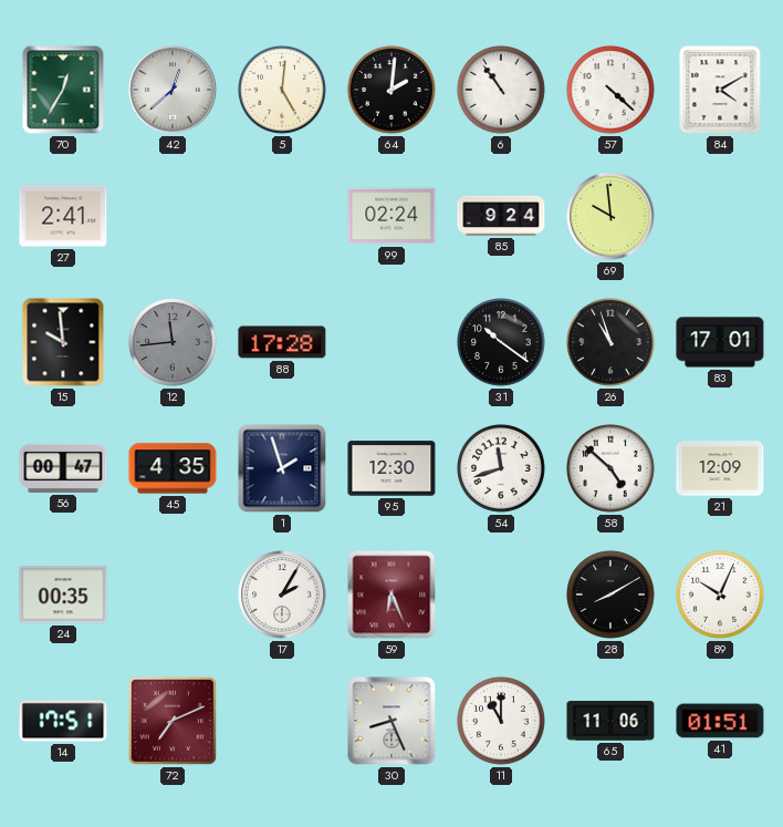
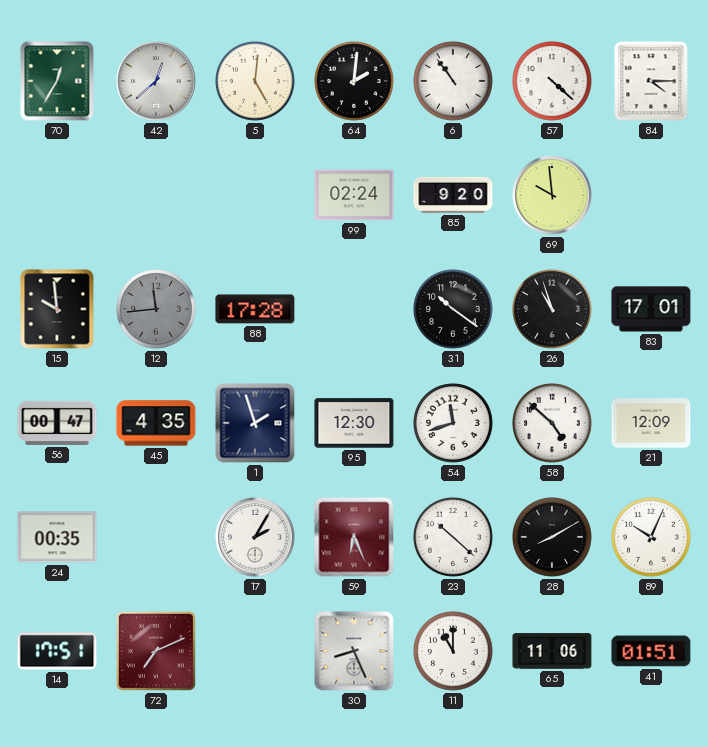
84: 4:10 -> 4:15 (651, 81)
27: 2:41 -> none (63, 216)
85: 9:24 -> 9:20 (453, 195)
23: none -> 10:22 (454, 538)
